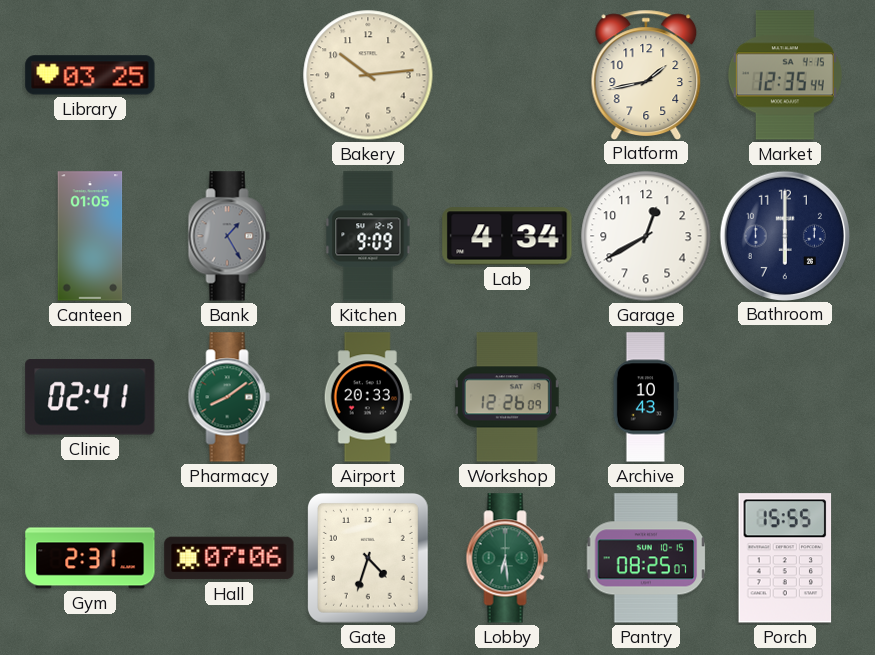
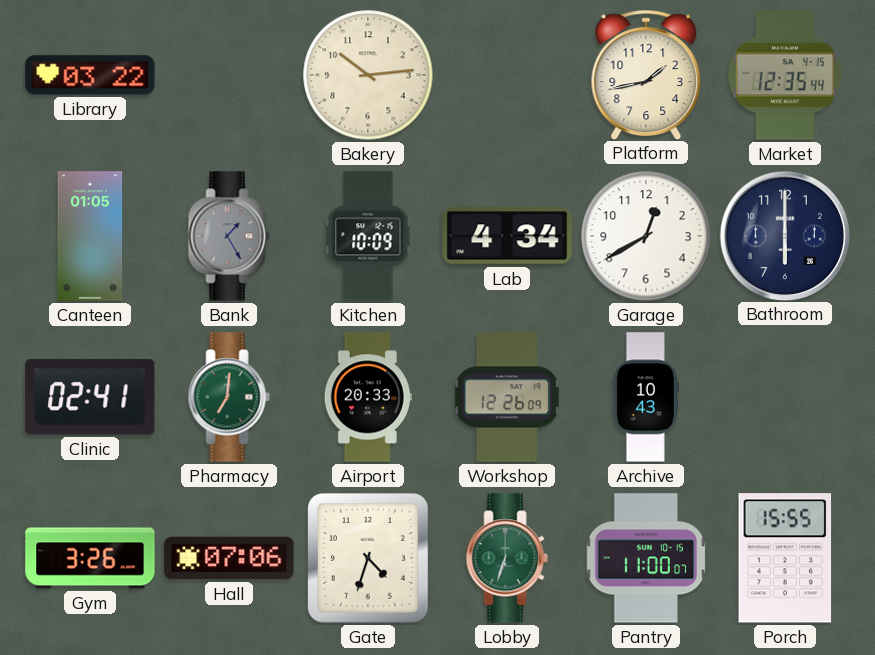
Library: 03:25 -> 03:22 (90, 75)
Kitchen: 9:09 -> 10:09 (368, 236)
Pharmacy: 8:09 -> 7:01 (229, 397)
Gym: 2:31 -> 3:26 (90, 558)
Lobby: 6:29 -> 6:33 (507, 558)
Pantry: 08:25 -> 11:00 (646, 558)
